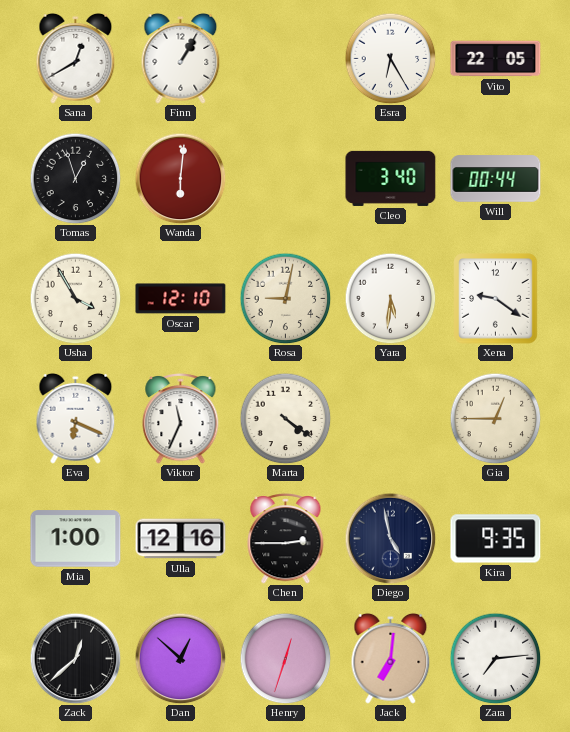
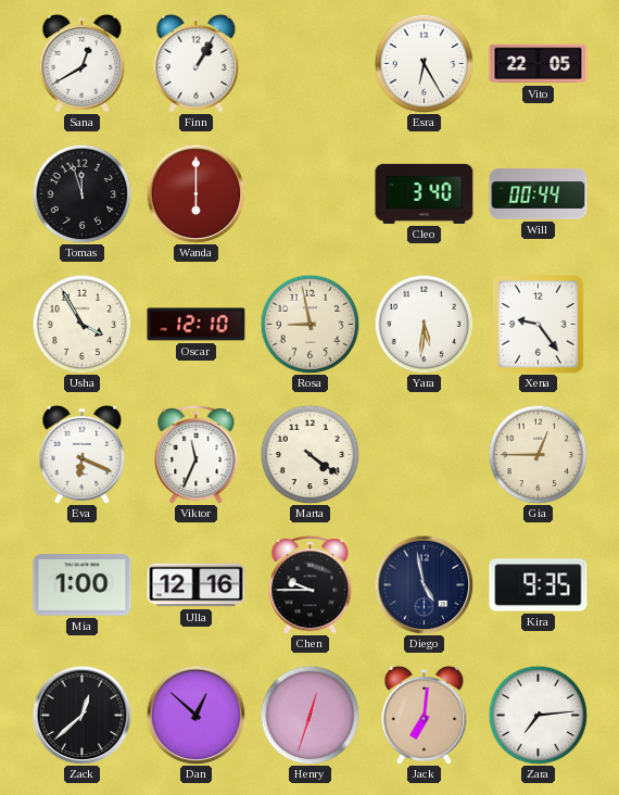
Tomas: 12:57 -> 11:57 (81, 193)
Wanda: 6:01 -> 6:00 (195, 193)
Rosa: 9:02 -> 8:58 (309, 324)
Xena: 9:21 -> 9:24 (539, 325)
Chen: 2:45 -> 9:45 (311, 585)
